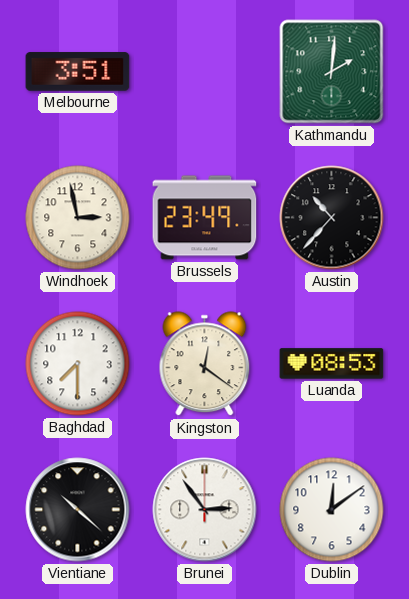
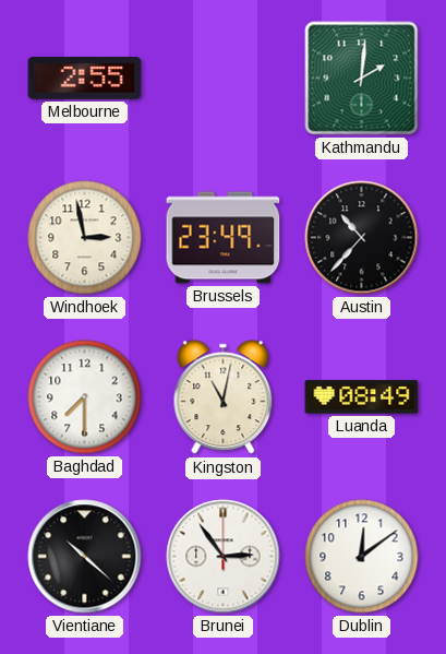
Melbourne: 3:51 -> 2:55 (85, 79)
Kingston: 12:21 -> 11:02 (224, 397)
Luanda: 08:53 -> 08:49 (362, 397)
